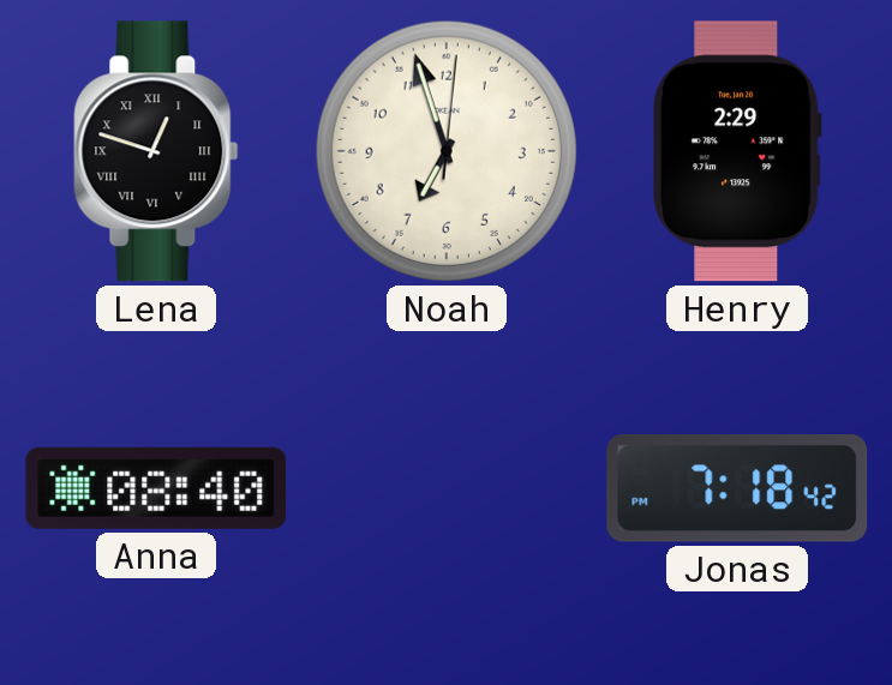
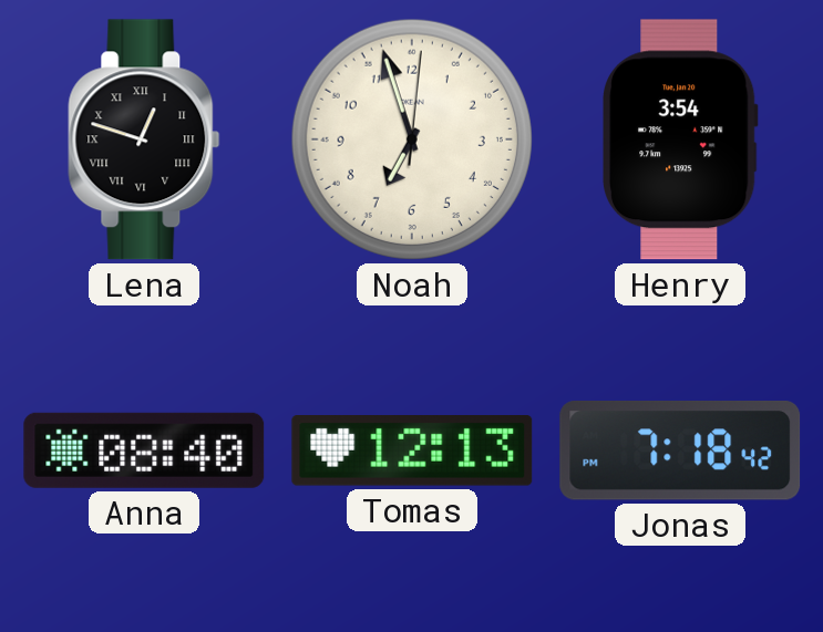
Henry: 2:29 -> 3:54 (681, 139)
Tomas: none -> 12:13 (412, 450)
